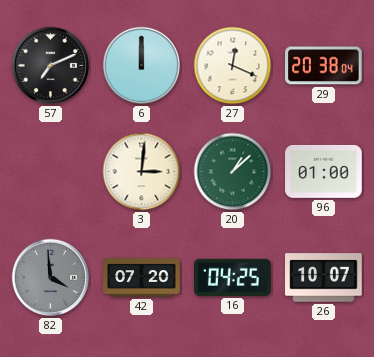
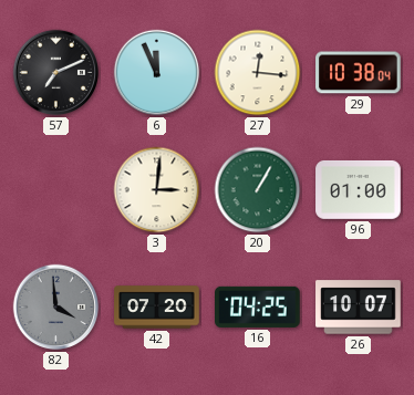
6: 12:00 -> 11:56 (157, 73)
27: 12:19 -> 12:16 (258, 73)
29: 20:38 -> 10:38 (359, 73)
20: 1:08 -> 1:05 (258, 190)
